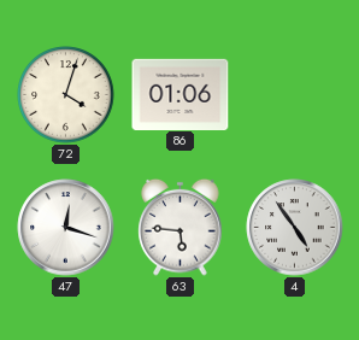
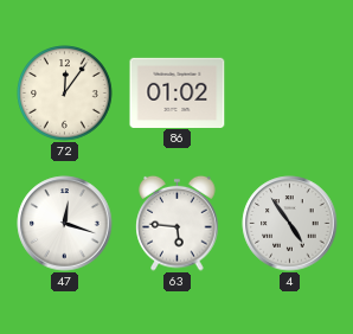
72: 4:03 -> 12:06 (65, 94)
86: 01:06 -> 01:02 (178, 92)
